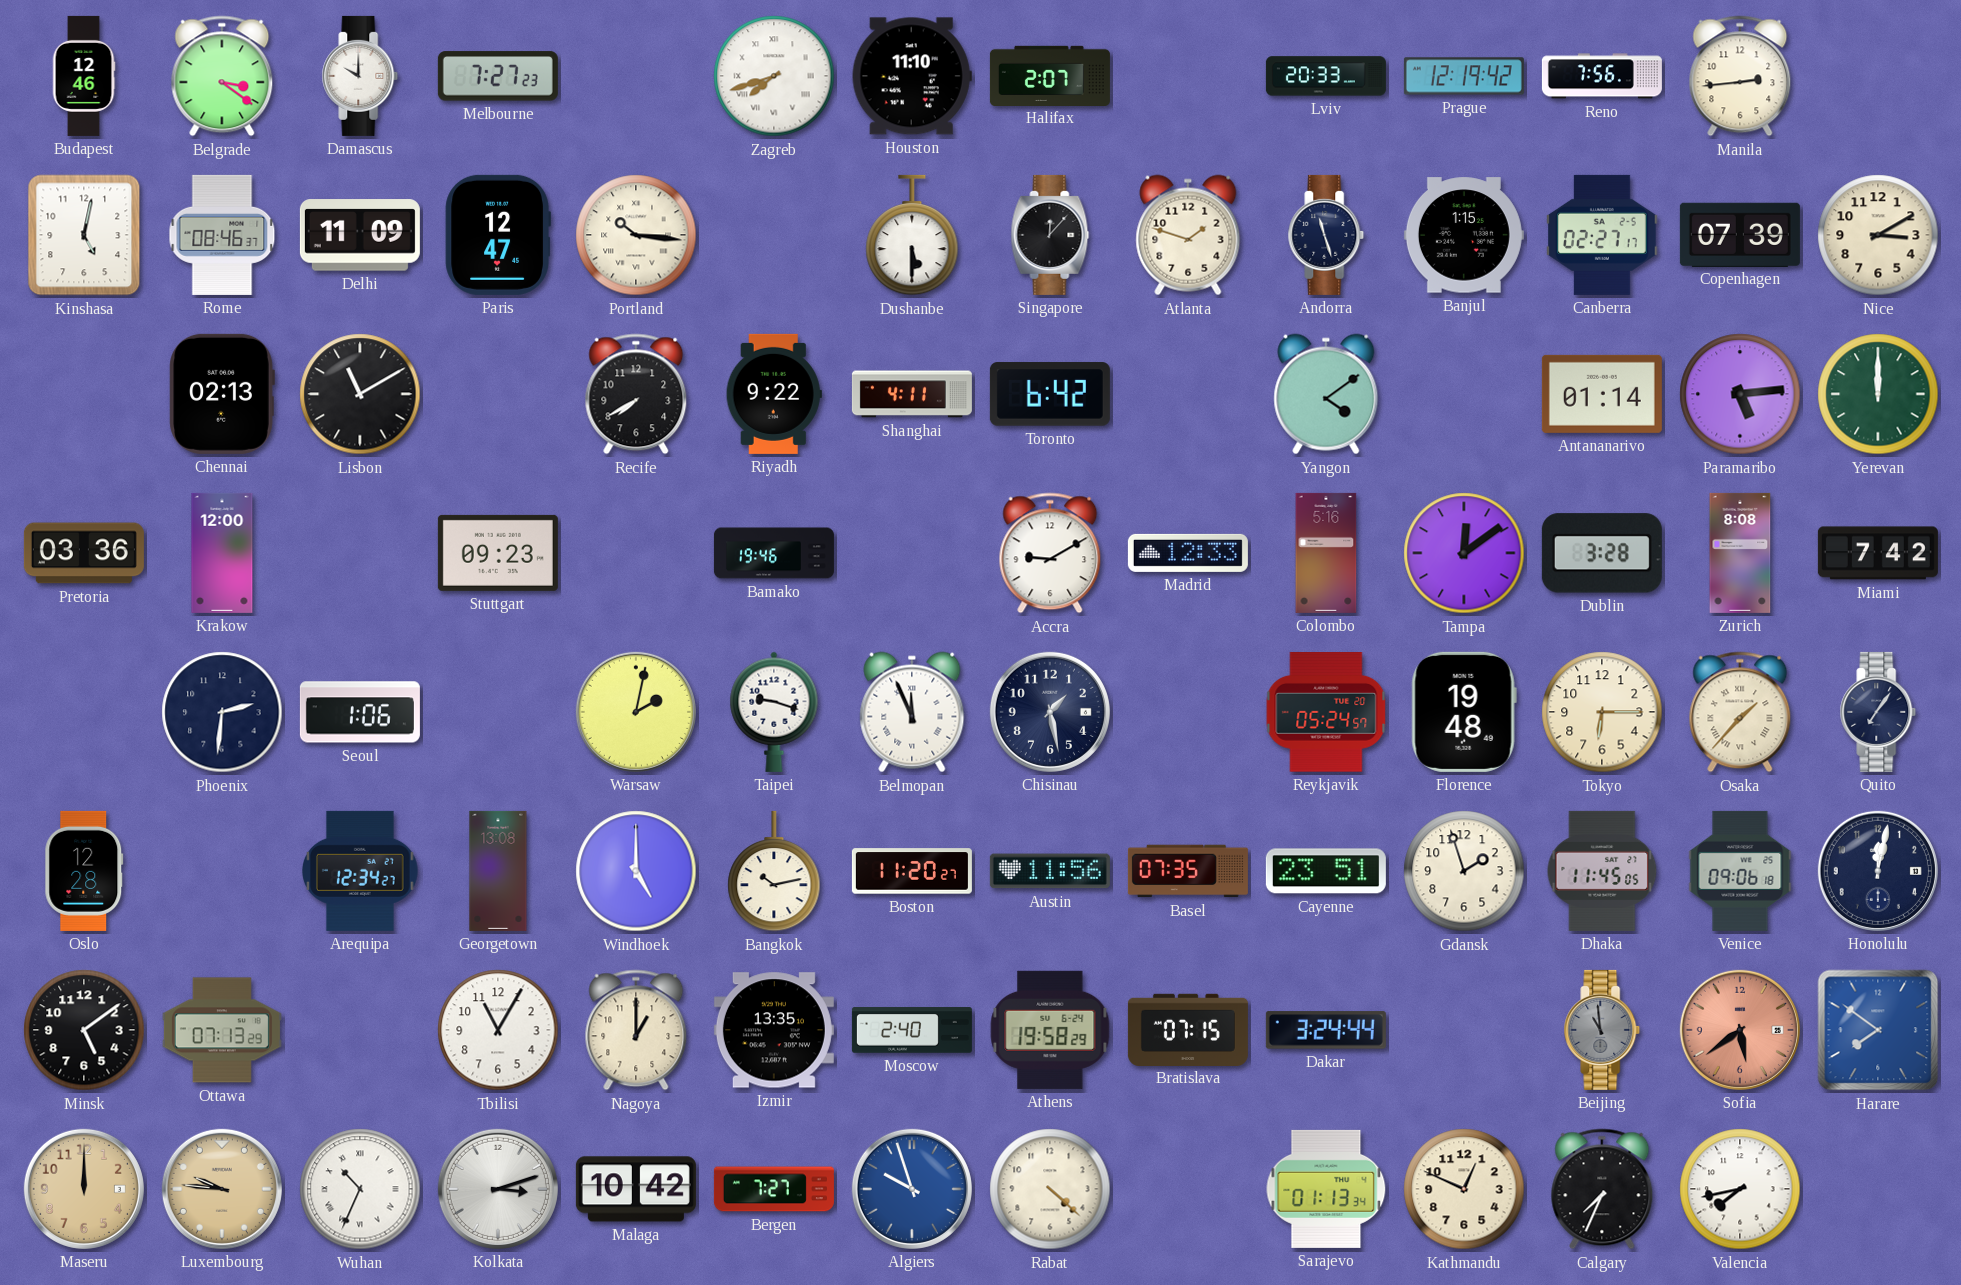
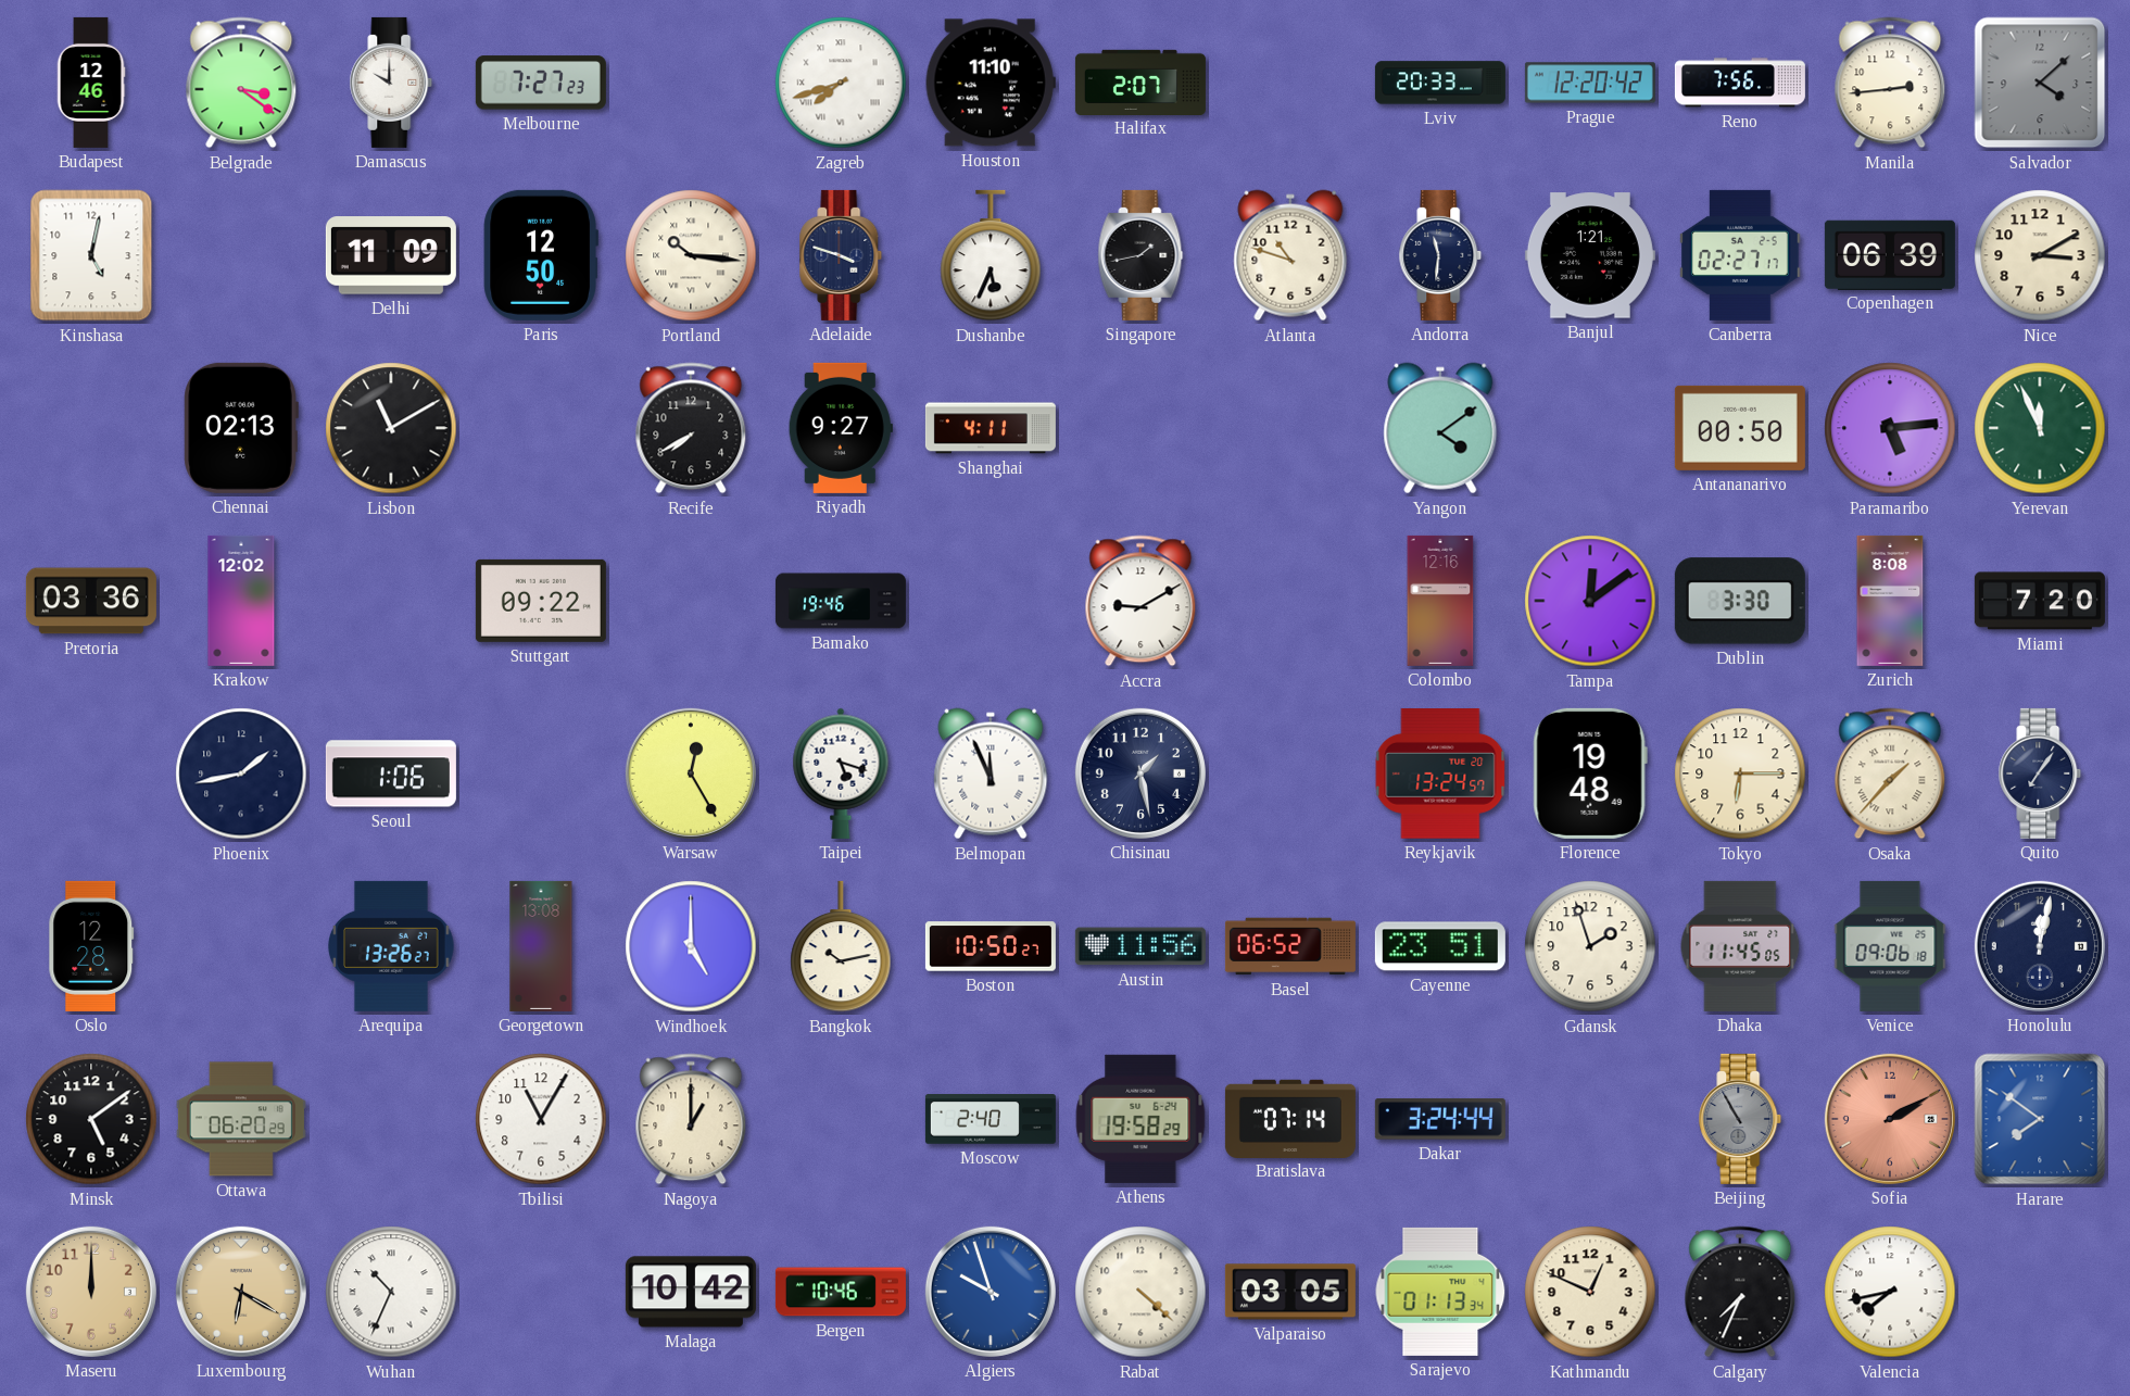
Prague: 12:19 -> 12:20 (1590, 83)
Salvador: none -> 4:08 (2040, 83)
Rome: 08:46 -> none (222, 235)
Paris: 12:47 -> 12:50 (541, 255)
Adelaide: none -> 3:48 (841, 255)
Dushanbe: 5:30 -> 5:34 (991, 255)
Singapore: 12:07 -> 1:43 (1140, 255)
Atlanta: 1:48 -> 10:48 (1290, 255)
Andorra: 11:27 -> 11:31 (1440, 255)
Banjul: 1:15 -> 1:21 (1590, 255)
Copenhagen: 07:39 -> 06:39 (1890, 254)
Riyadh: 9:22 -> 9:27 (841, 428)
Toronto: 6:42 -> none (1050, 394)
Antananarivo: 01:14 -> 00:50 (1740, 428)
Yerevan: 12:00 -> 11:56 (2040, 428)
Krakow: 12:00 -> 12:02 (241, 601)
Stuttgart: 09:23 -> 09:22 (541, 601)
Madrid: 12:33 -> none (1188, 553)
Colombo: 5:16 -> 12:16 (1440, 601)
Dublin: 3:28 -> 3:30 (1740, 601)
Miami: 7:42 -> 7:20 (2040, 601)
Phoenix: 2:31 -> 1:43 (241, 774)
Warsaw: 2:02 -> 12:25 (691, 774)
Taipei: 9:18 -> 5:18 (841, 774)
Reykjavik: 05:24 -> 13:24 (1440, 775)
Arequipa: 12:34 -> 13:26 (392, 946)
Boston: 11:20 -> 10:50 (991, 946)
Basel: 07:35 -> 06:52 (1290, 946)
Ottawa: 07:13 -> 06:20 (241, 1119)
Izmir: 13:35 -> none (774, 1030)
Bratislava: 07:15 -> 07:14 (1290, 1118)
Beijing: 10:59 -> 10:55 (1740, 1119)
Sofia: 5:39 -> 2:10 (1890, 1119)
Luxembourg: 9:46 -> 6:20 (241, 1292)
Kolkata: 3:12 -> none (498, 1189)
Bergen: 7:27 -> 10:46 (841, 1292)
Valparaiso: none -> 03:05 (1290, 1292)
